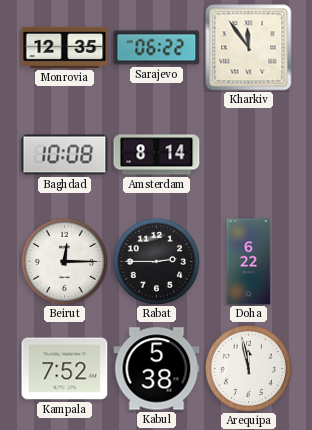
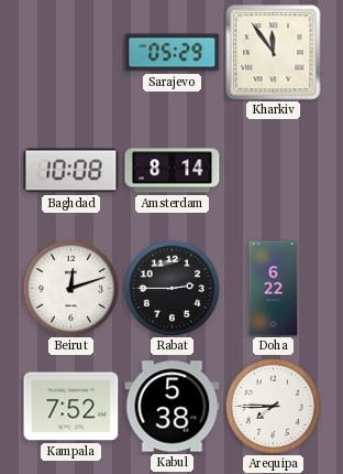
Monrovia: 12:35 -> none (65, 47)
Sarajevo: 06:22 -> 05:29 (173, 53)
Beirut: 12:15 -> 12:12 (70, 288)
Arequipa: 11:58 -> 7:45 (273, 406)
